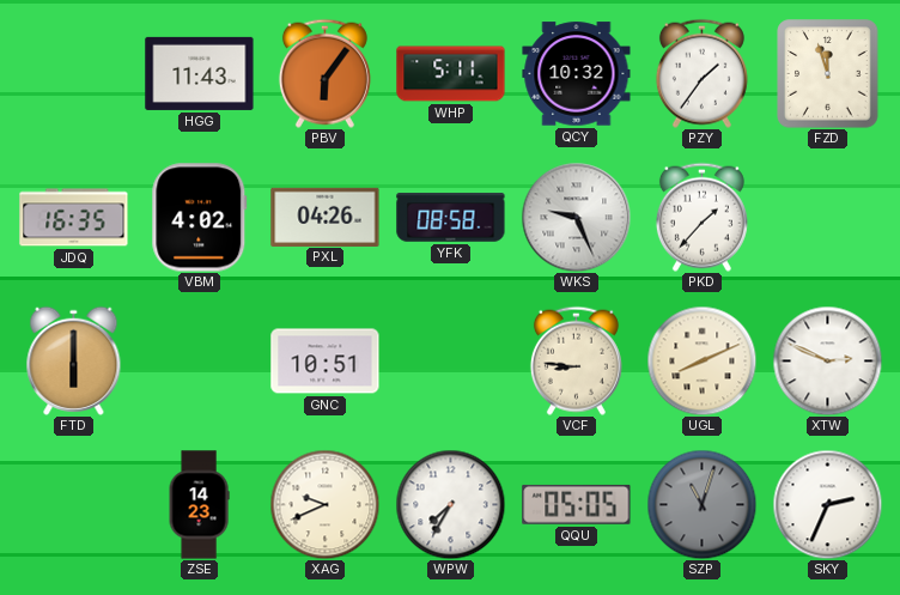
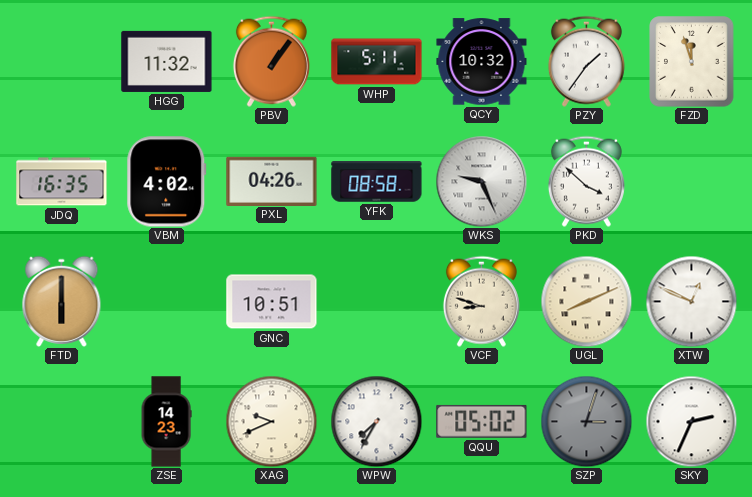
HGG: 11:43 -> 11:32 (167, 61)
PBV: 6:06 -> 1:06 (271, 61)
PKD: 1:37 -> 3:52 (586, 181)
VCF: 8:46 -> 8:48 (481, 301)
XTW: 2:49 -> 12:49 (691, 301)
QQU: 05:05 -> 05:02 (482, 421)
SZP: 11:03 -> 3:03 (586, 421)
